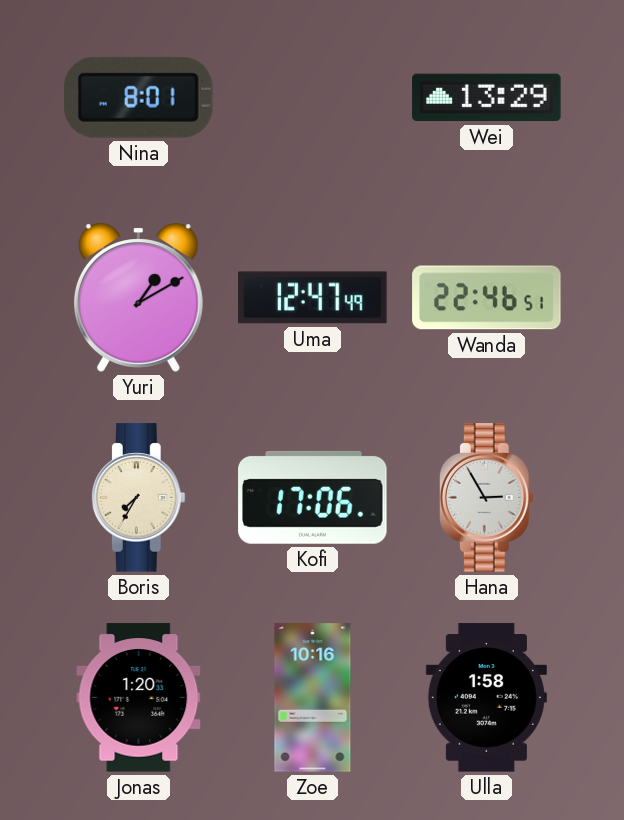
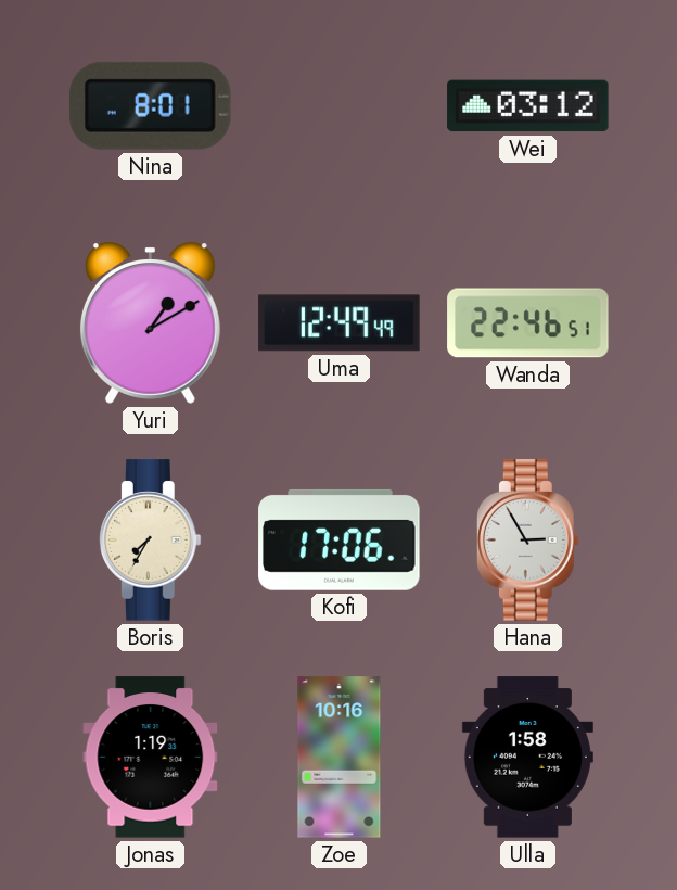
Wei: 13:29 -> 03:12 (528, 106)
Uma: 12:47 -> 12:49 (340, 323)
Jonas: 1:20 -> 1:19 (151, 758)
